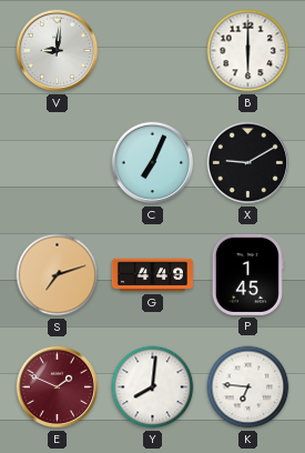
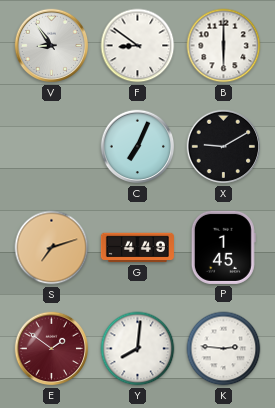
V: 9:01 -> 8:54 (52, 46)
F: none -> 8:51 (138, 46)
E: 1:49 -> 1:51 (52, 349)
K: 6:46 -> 2:46 (224, 349)
